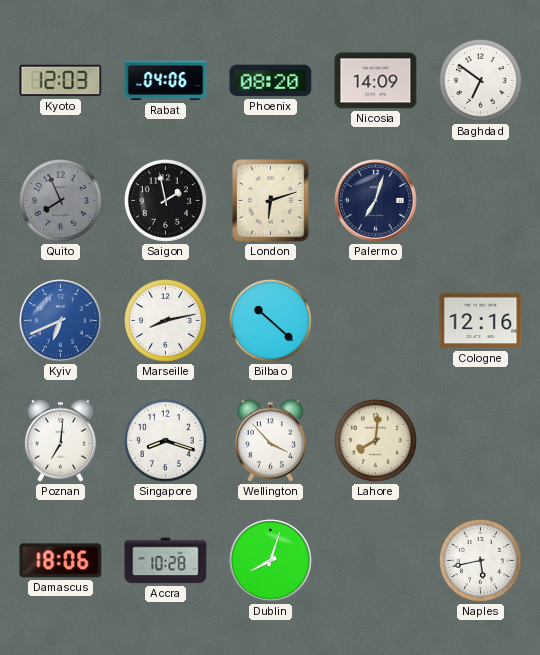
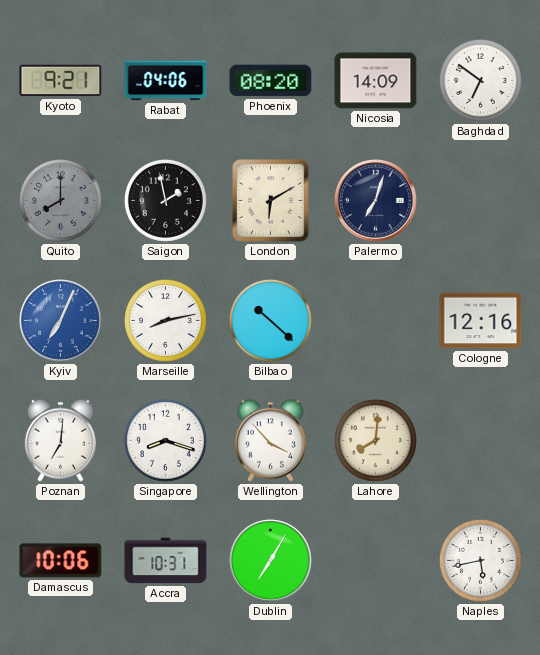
Kyoto: 12:03 -> 9:21 (61, 81)
Quito: 7:56 -> 8:00 (60, 200)
London: 6:12 -> 6:10 (271, 201)
Kyiv: 6:41 -> 7:04 (61, 321)
Damascus: 18:06 -> 10:06 (61, 561)
Accra: 10:28 -> 10:31 (166, 561)
Dublin: 8:03 -> 7:05 (271, 561)
